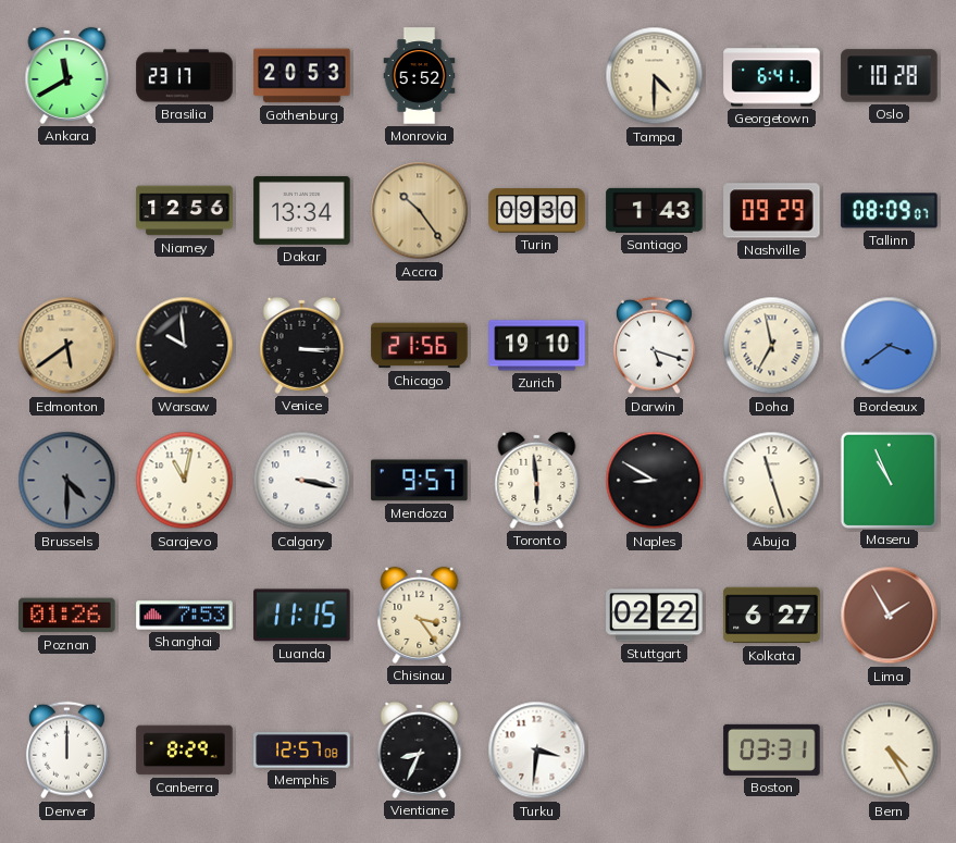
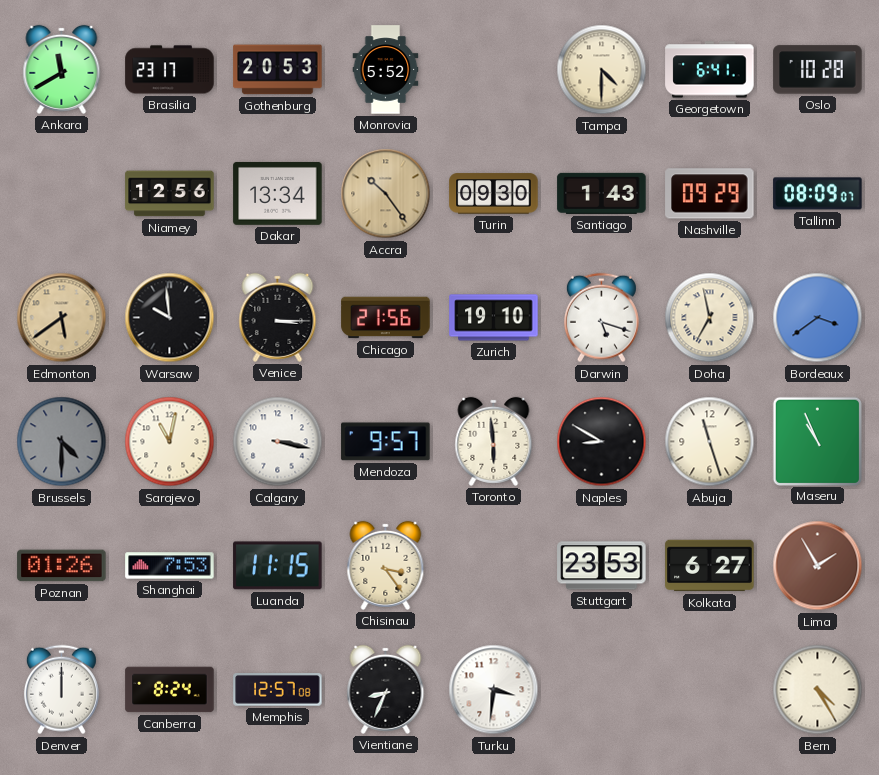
Stuttgart: 02:22 -> 23:53 (602, 566)
Canberra: 8:29 -> 8:24 (170, 690)
Boston: 03:31 -> none (772, 749)
